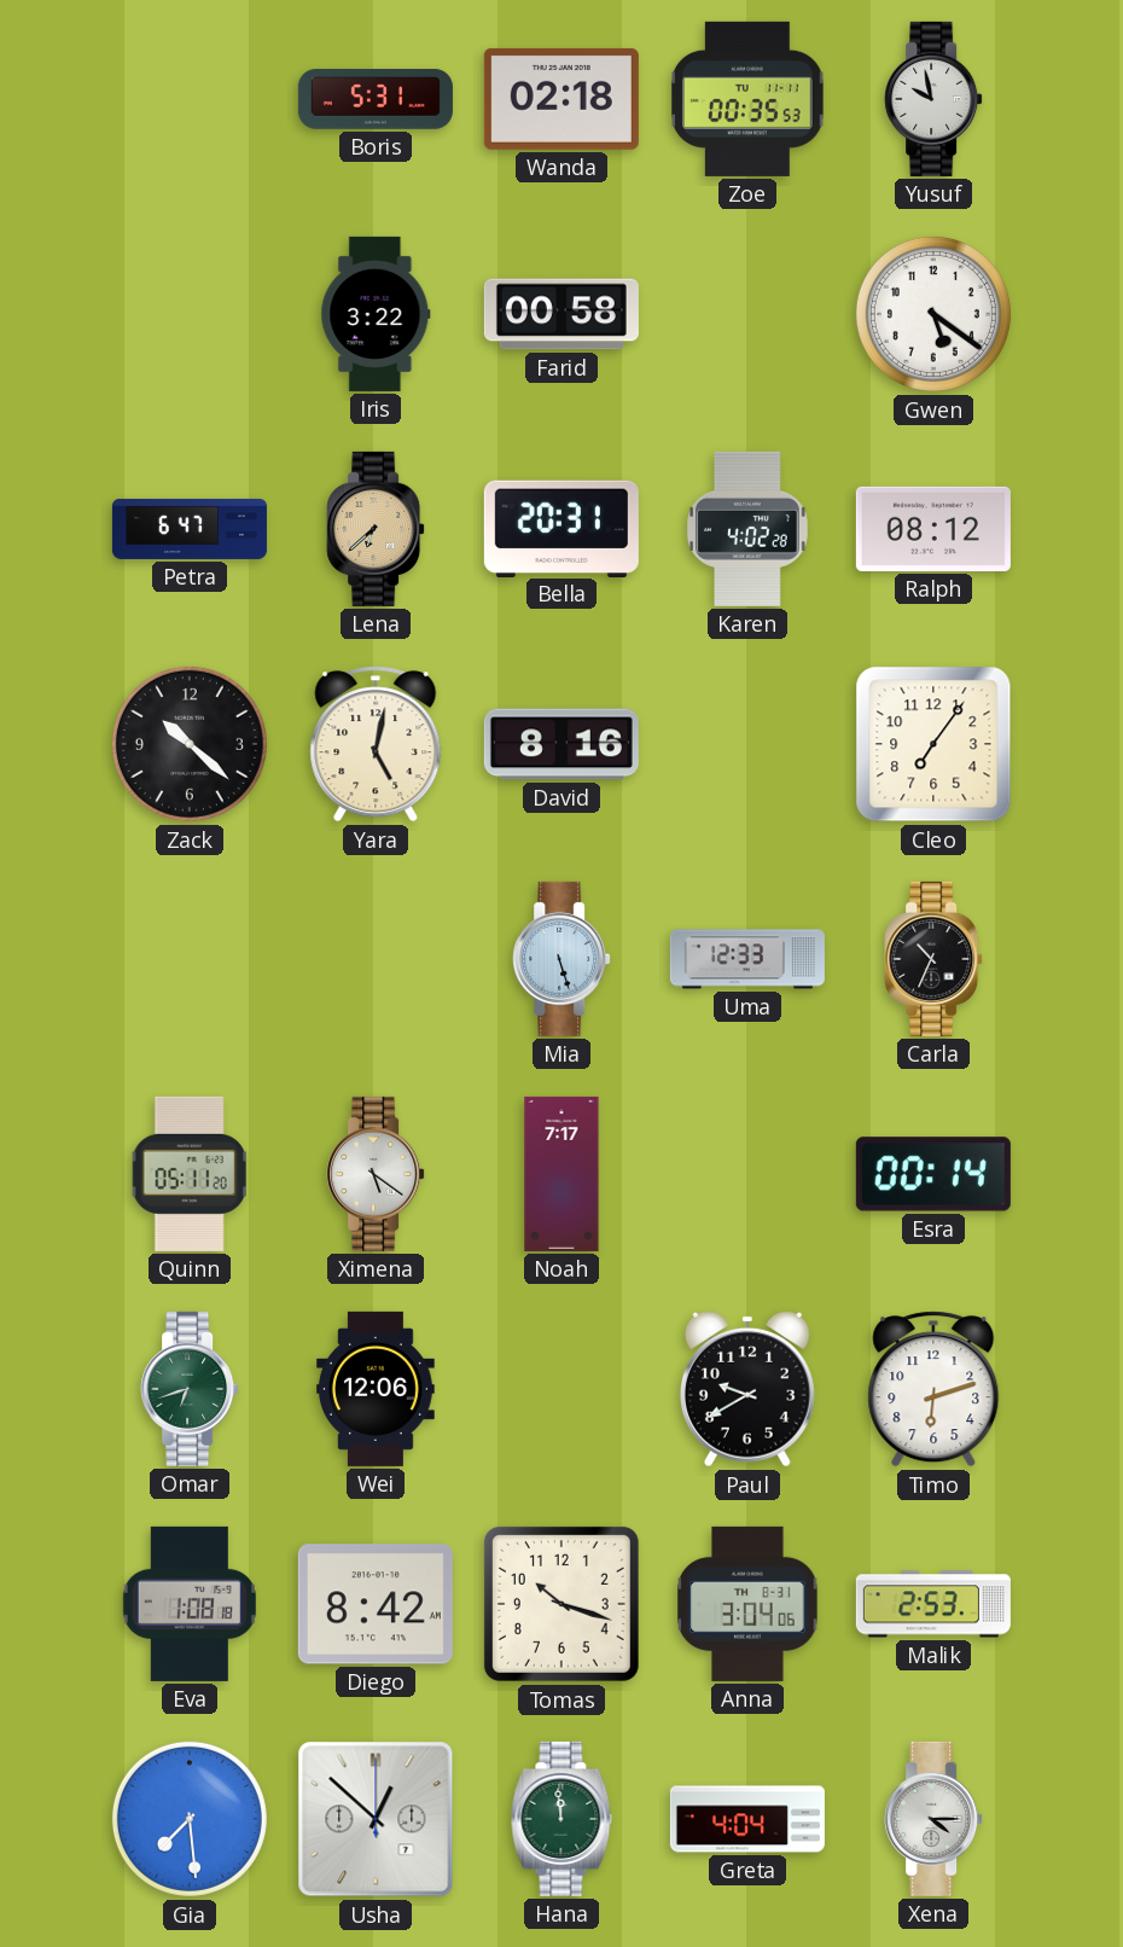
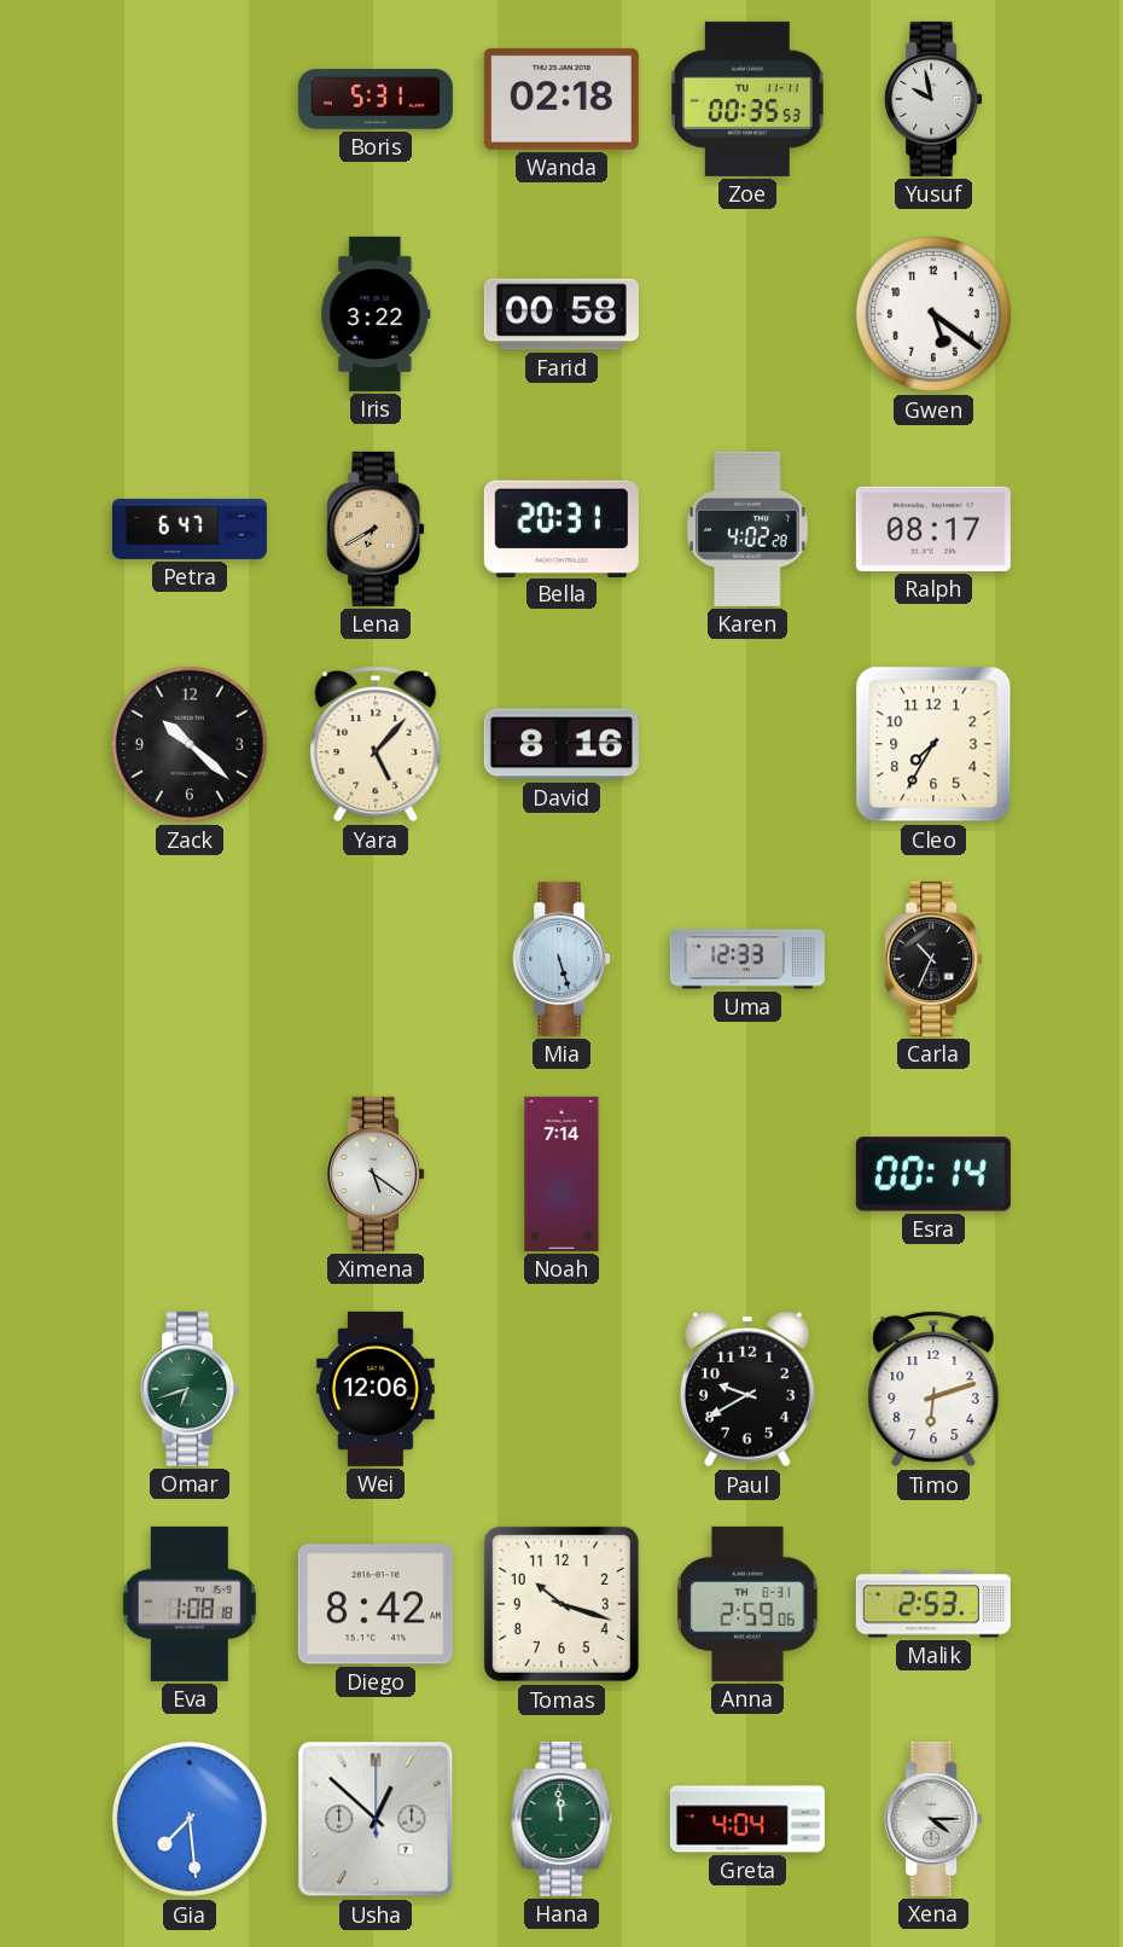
Lena: 6:38 -> 6:40 (376, 529)
Ralph: 08:12 -> 08:17 (933, 529)
Yara: 5:02 -> 5:07 (376, 744)
Cleo: 7:06 -> 7:35 (933, 744)
Quinn: 05:11 -> none (190, 1174)
Noah: 7:17 -> 7:14 (561, 1174)
Anna: 3:04 -> 2:59 (747, 1604)
